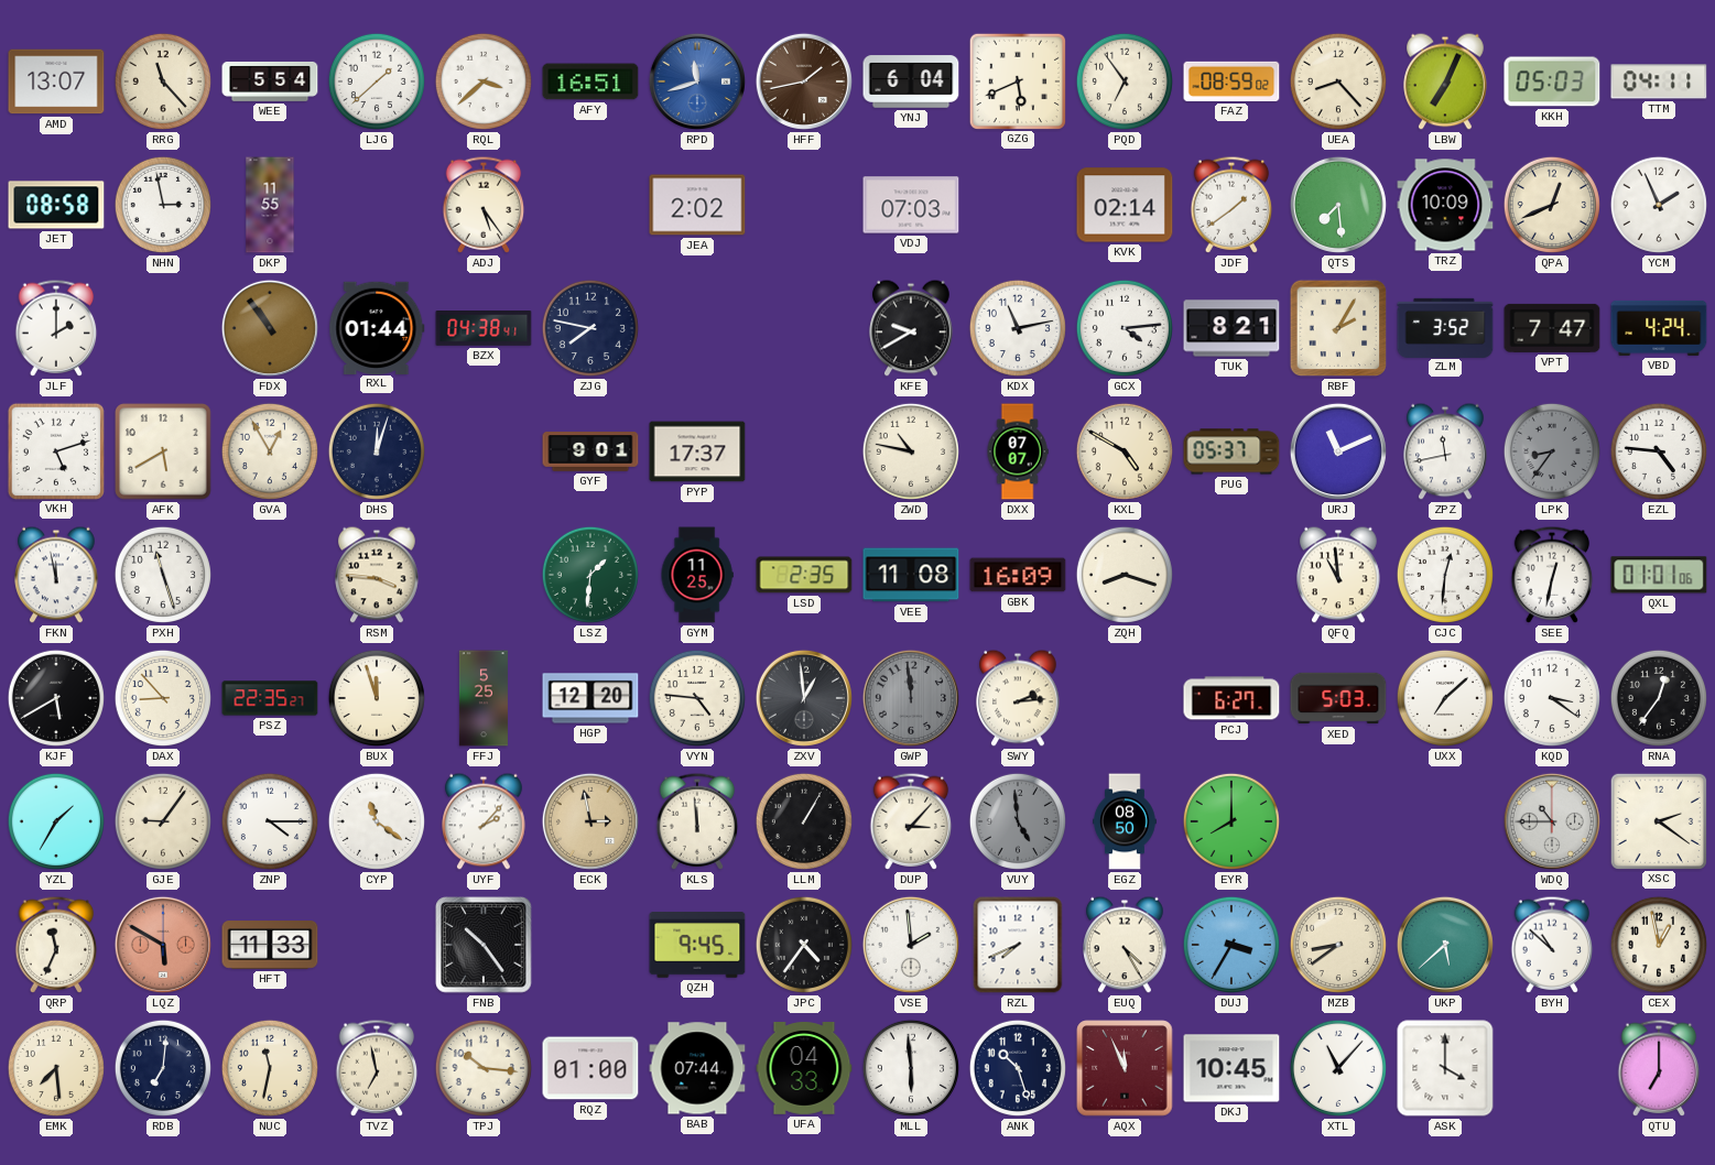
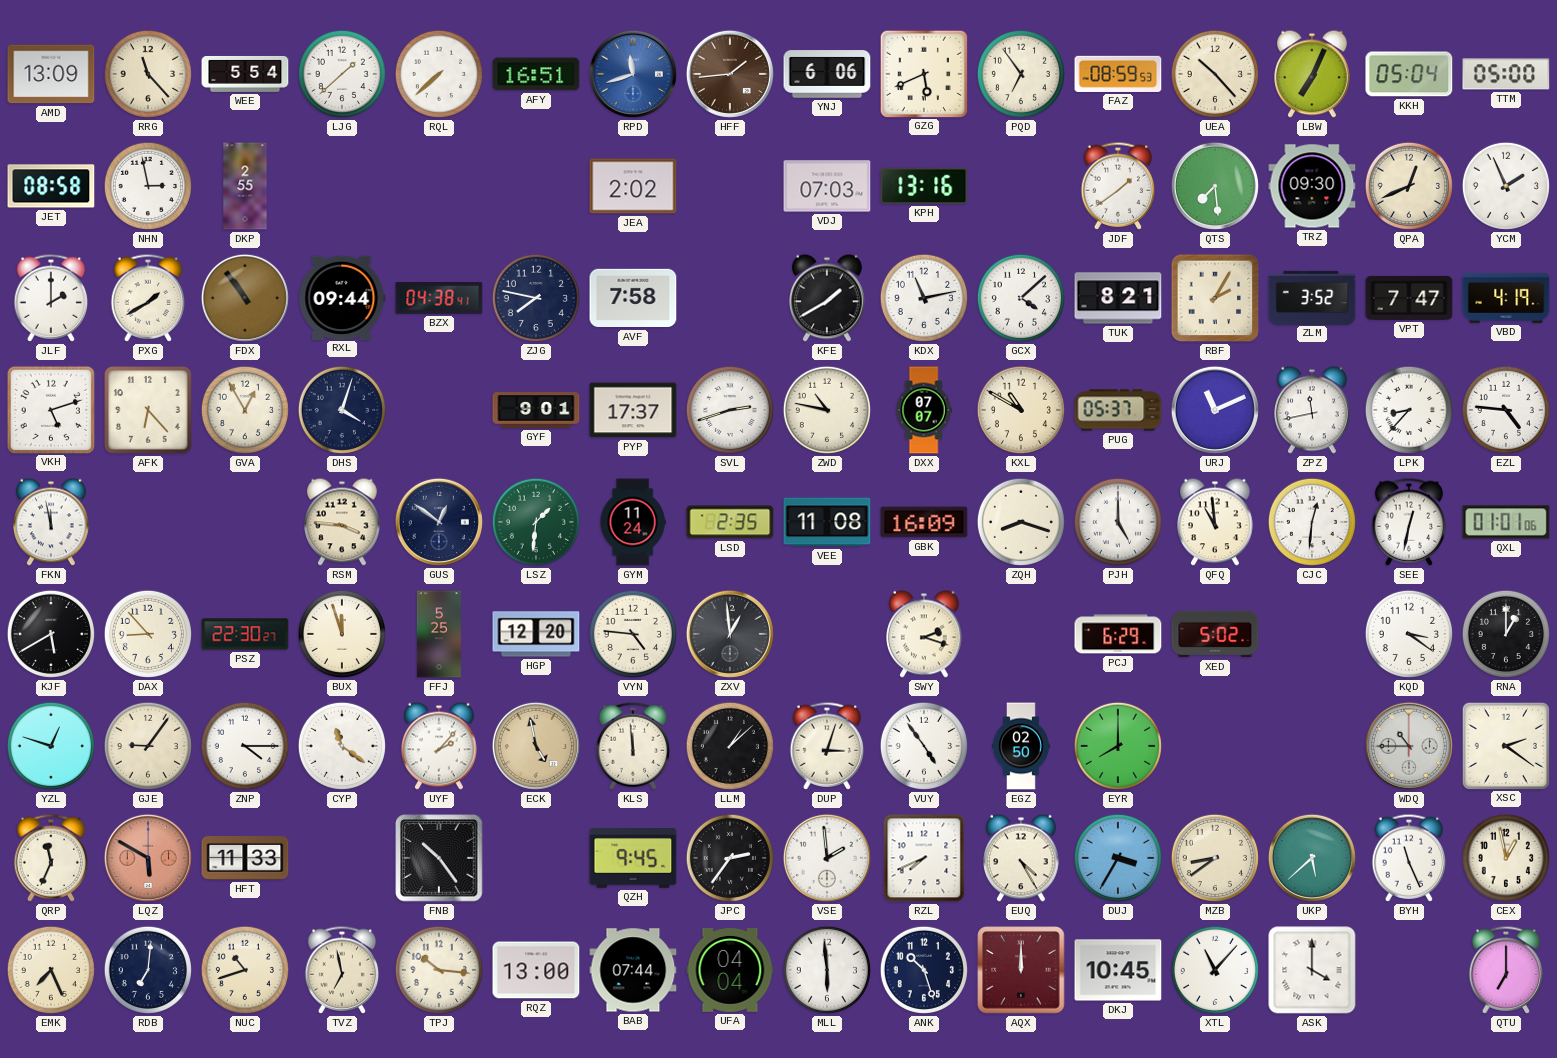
AMD: 13:07 -> 13:09 (51, 74)
RQL: 3:38 -> 7:38 (439, 74)
HFF: 1:43 -> 1:44 (730, 74)
YNJ: 6:04 -> 6:06 (827, 74)
FAZ: 08:59:02 -> 08:59:53 (1118, 74)
UEA: 8:23 -> 10:23 (1215, 74)
KKH: 05:03 -> 05:04 (1409, 74)
TTM: 04:11 -> 05:00 (1506, 74)
DKP: 11:55 -> 2:55 (245, 186)
ADJ: 5:24 -> none (484, 205)
KPH: none -> 13:16 (924, 186)
KVK: 02:14 -> none (1125, 205)
TRZ: 10:09 -> 09:30 (1312, 186)
PXG: none -> 1:40 (148, 298)
RXL: 01:44 -> 09:44 (342, 297)
AVF: none -> 7:58 (633, 298)
KFE: 9:40 -> 1:40 (827, 298)
GCX: 4:14 -> 4:08 (1021, 298)
VBD: 4:24 -> 4:19 (1506, 298)
AFK: 5:40 -> 6:23 (149, 411)
DHS: 12:03 -> 4:03 (342, 410)
SVL: none -> 2:42 (730, 410)
KXL: 4:50 -> 10:50 (1021, 410)
LPK: 8:36 -> 8:37 (1409, 410)
LPK dial: grey -> white (1409, 410)
PXH: 11:27 -> none (163, 575)
GUS: none -> 12:51 (439, 522)
GYM: 11:25 -> 11:24 (633, 522)
PJH: none -> 5:00 (1118, 522)
PSZ: 22:35 -> 22:30 (245, 634)
GWP: 11:59 -> none (911, 698)
SWY: 2:14 -> 2:18 (924, 634)
PCJ: 6:27 -> 6:29 (1118, 634)
XED: 5:03 -> 5:02 (1215, 634)
UXX: 7:08 -> none (1445, 698)
RNA: 12:36 -> 1:00 (1506, 634)
YZL: 1:35 -> 12:48 (51, 746)
ECK: 2:58 -> 4:58 (536, 746)
LLM: 1:05 -> 1:08 (730, 746)
DUP: 3:07 -> 3:03 (827, 746)
VUY: 4:59 -> 4:54 (924, 746)
VUY dial: grey -> white (924, 746)
EGZ: 08:50 -> 02:50 (1022, 746)
JPC: 4:36 -> 2:36 (730, 858)
BYH: 10:52 -> 11:26 (1409, 858)
EMK: 7:29 -> 7:26 (51, 970)
NUC: 11:32 -> 10:42 (245, 970)
RQZ: 01:00 -> 13:00 (536, 970)
UFA: 04:33 -> 04:04 (730, 971)
AQX: 11:56 -> 12:00 (1021, 970)
